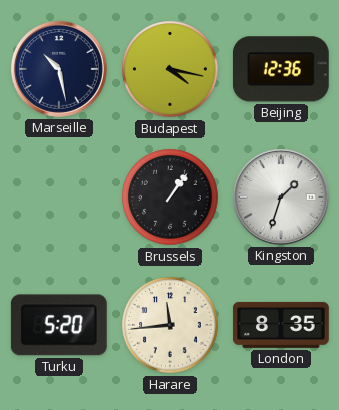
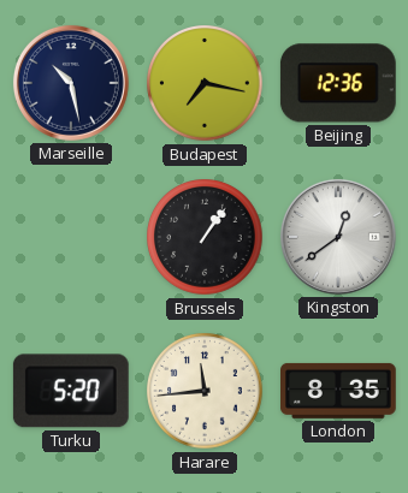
Budapest: 4:17 -> 7:17 (205, 83)
Kingston: 1:33 -> 12:39 (338, 237)
